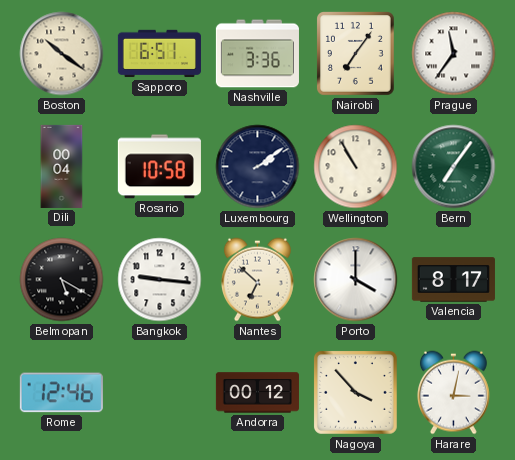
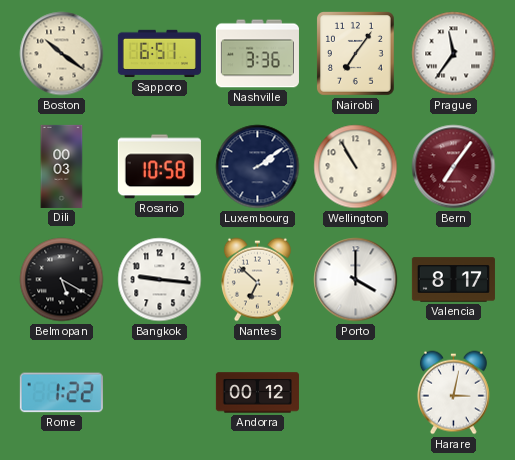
Dili: 00:04 -> 00:03 (62, 166)
Bern dial: green -> burgundy (454, 167)
Rome: 12:46 -> 1:22 (61, 393)
Nagoya: 3:53 -> none (355, 392)
